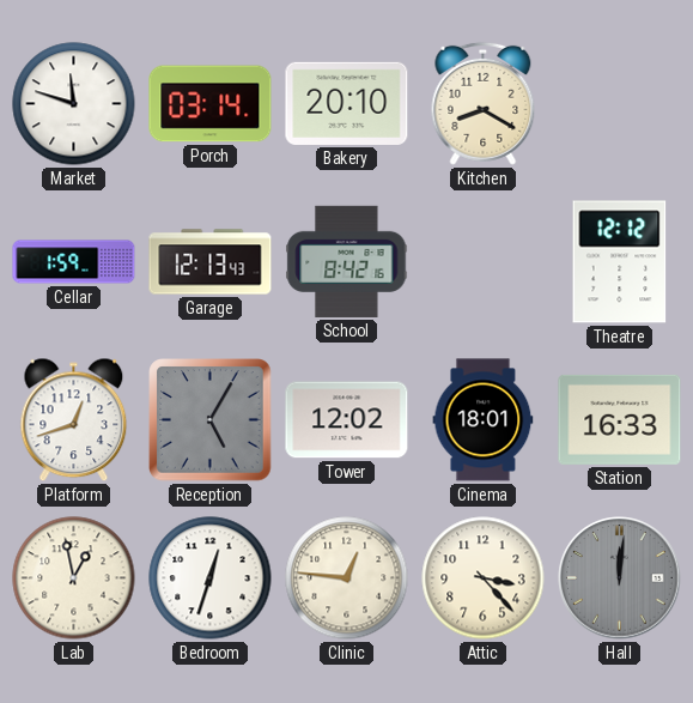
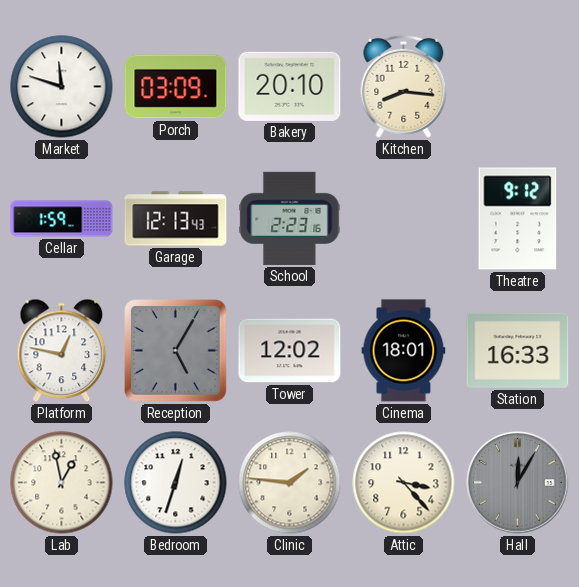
Porch: 03:14 -> 03:09 (176, 87)
Kitchen: 8:20 -> 8:16 (404, 86)
School: 8:42 -> 2:23 (290, 218)
Theatre: 12:12 -> 9:12 (518, 219)
Platform: 12:42 -> 12:47 (62, 351)
Clinic: 12:46 -> 1:46 (290, 483)
Hall: 12:01 -> 12:05 (518, 483)
